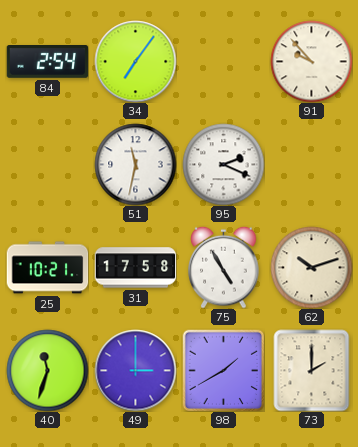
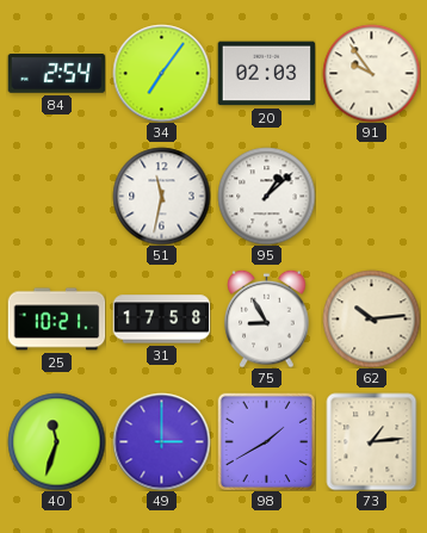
20: none -> 02:03 (266, 74)
91: 9:53 -> 9:54 (371, 73)
95: 2:19 -> 1:08 (266, 196)
75: 4:55 -> 8:55 (267, 318)
62: 10:12 -> 10:14 (371, 318)
73: 2:00 -> 1:14 (372, 441)
